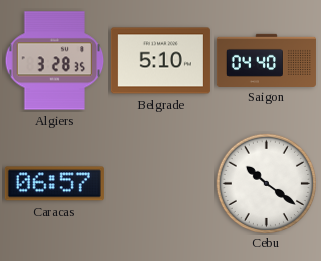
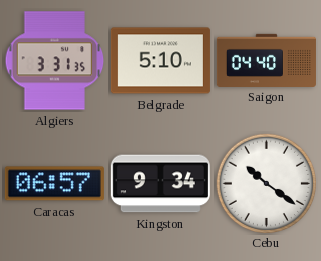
Algiers: 3:28 -> 3:31 (55, 61)
Kingston: none -> 9:34 (160, 184)
